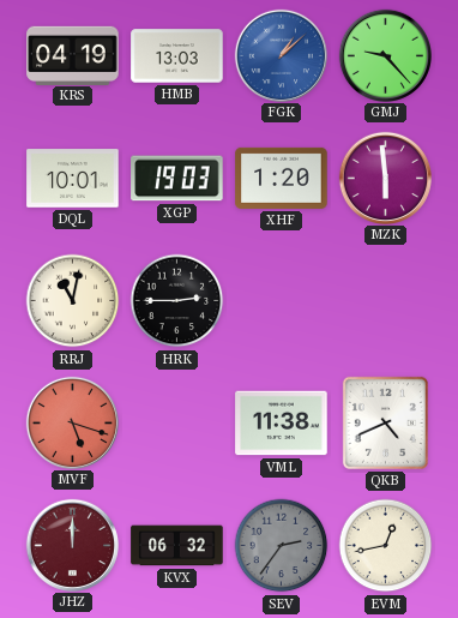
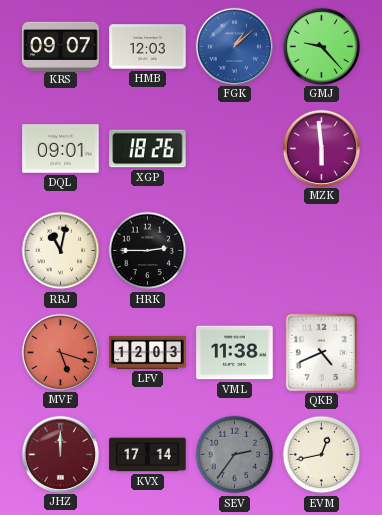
KRS: 04:19 -> 09:07 (61, 46)
HMB: 13:03 -> 12:03 (148, 47)
DQL: 10:01 -> 09:01 (61, 149)
XGP: 19:03 -> 18:26 (148, 149)
XHF: 1:20 -> none (282, 178)
LFV: none -> 12:03 (148, 352)
KVX: 06:32 -> 17:14 (148, 455)
